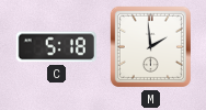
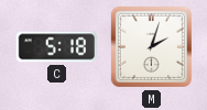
M: 1:59 -> 2:03 (151, 46)
